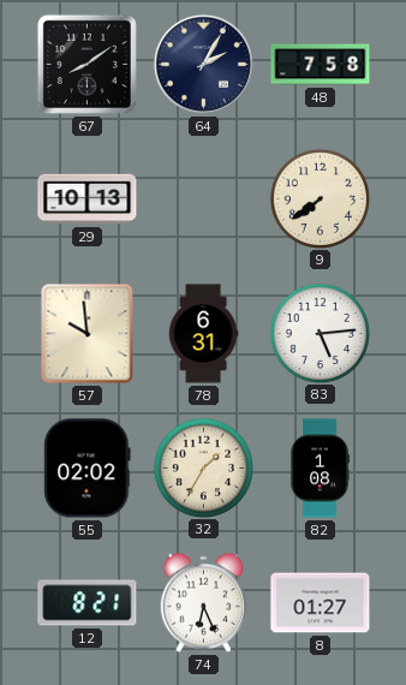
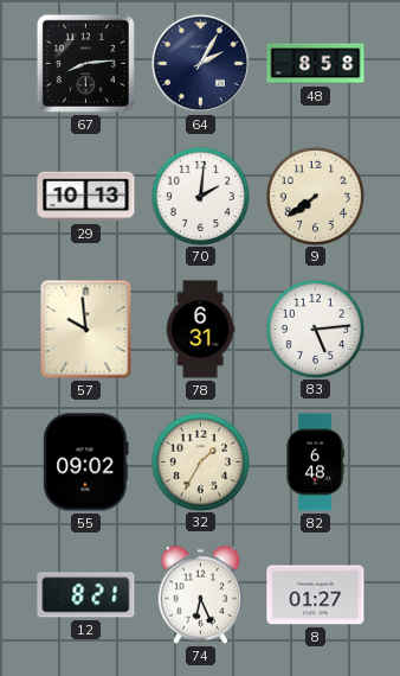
67: 8:09 -> 8:14 (85, 63)
48: 7:58 -> 8:58 (316, 64)
70: none -> 2:01 (200, 196)
55: 02:02 -> 09:02 (86, 463)
82: 1:08 -> 6:48 (315, 463)
